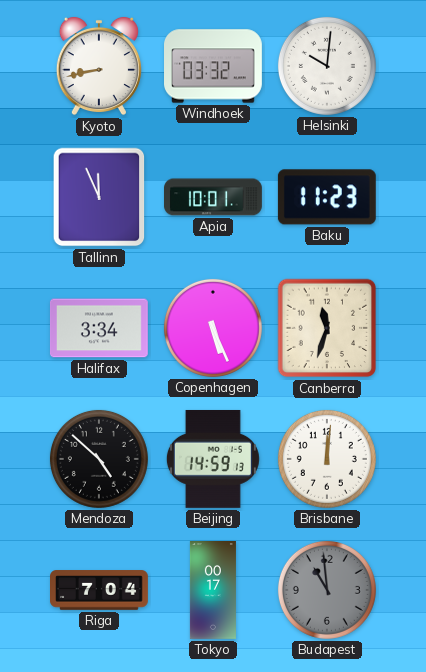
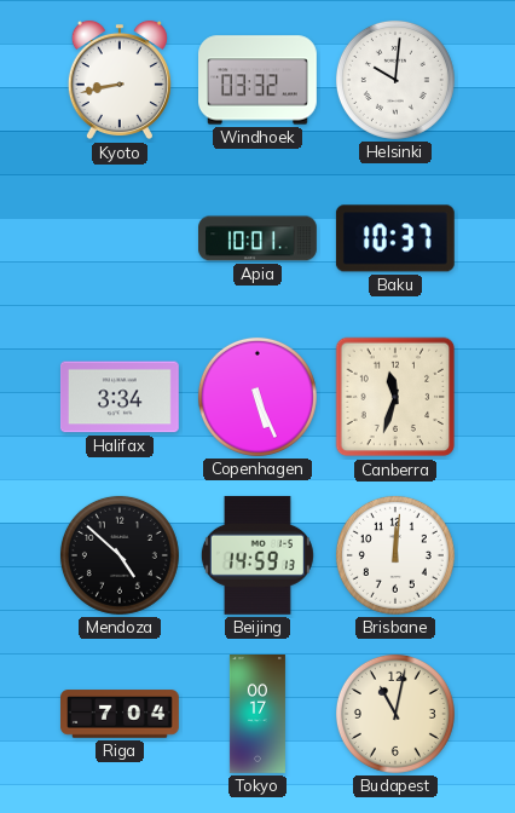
Tallinn: 11:56 -> none (99, 197)
Baku: 11:23 -> 10:37 (395, 238)
Budapest: 10:59 -> 11:02 (395, 714)
Budapest dial: grey -> cream (395, 714)
